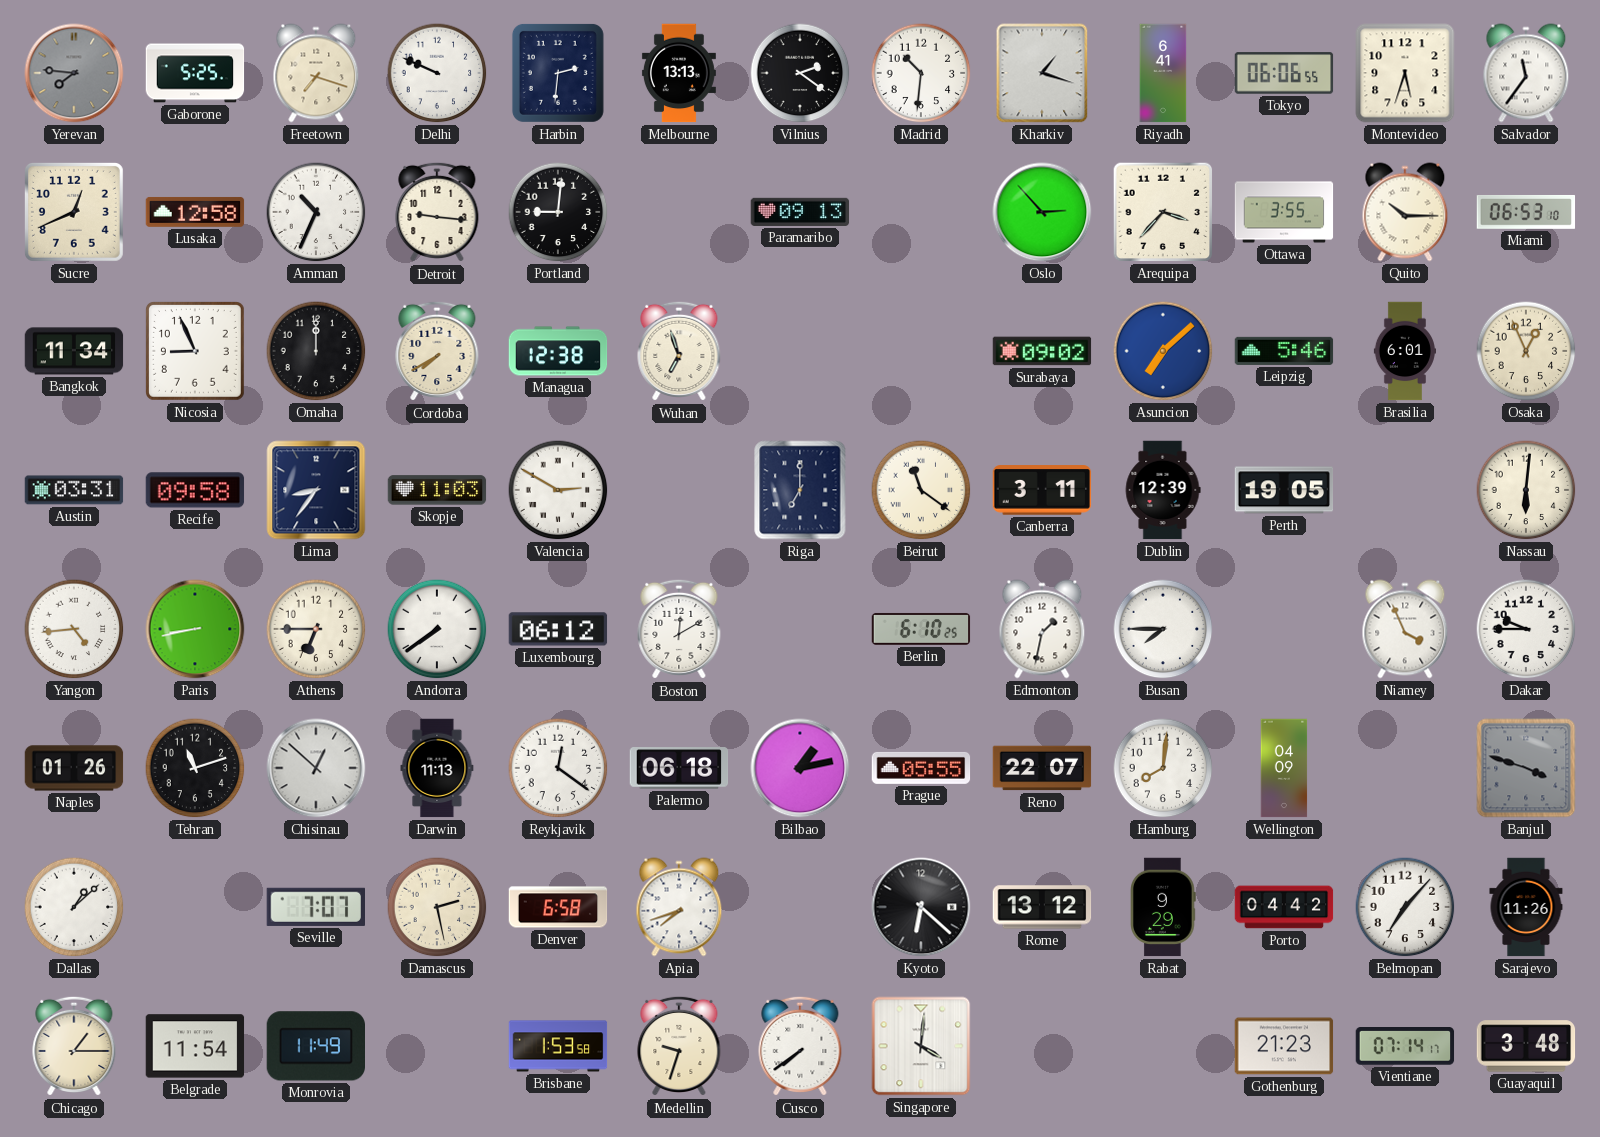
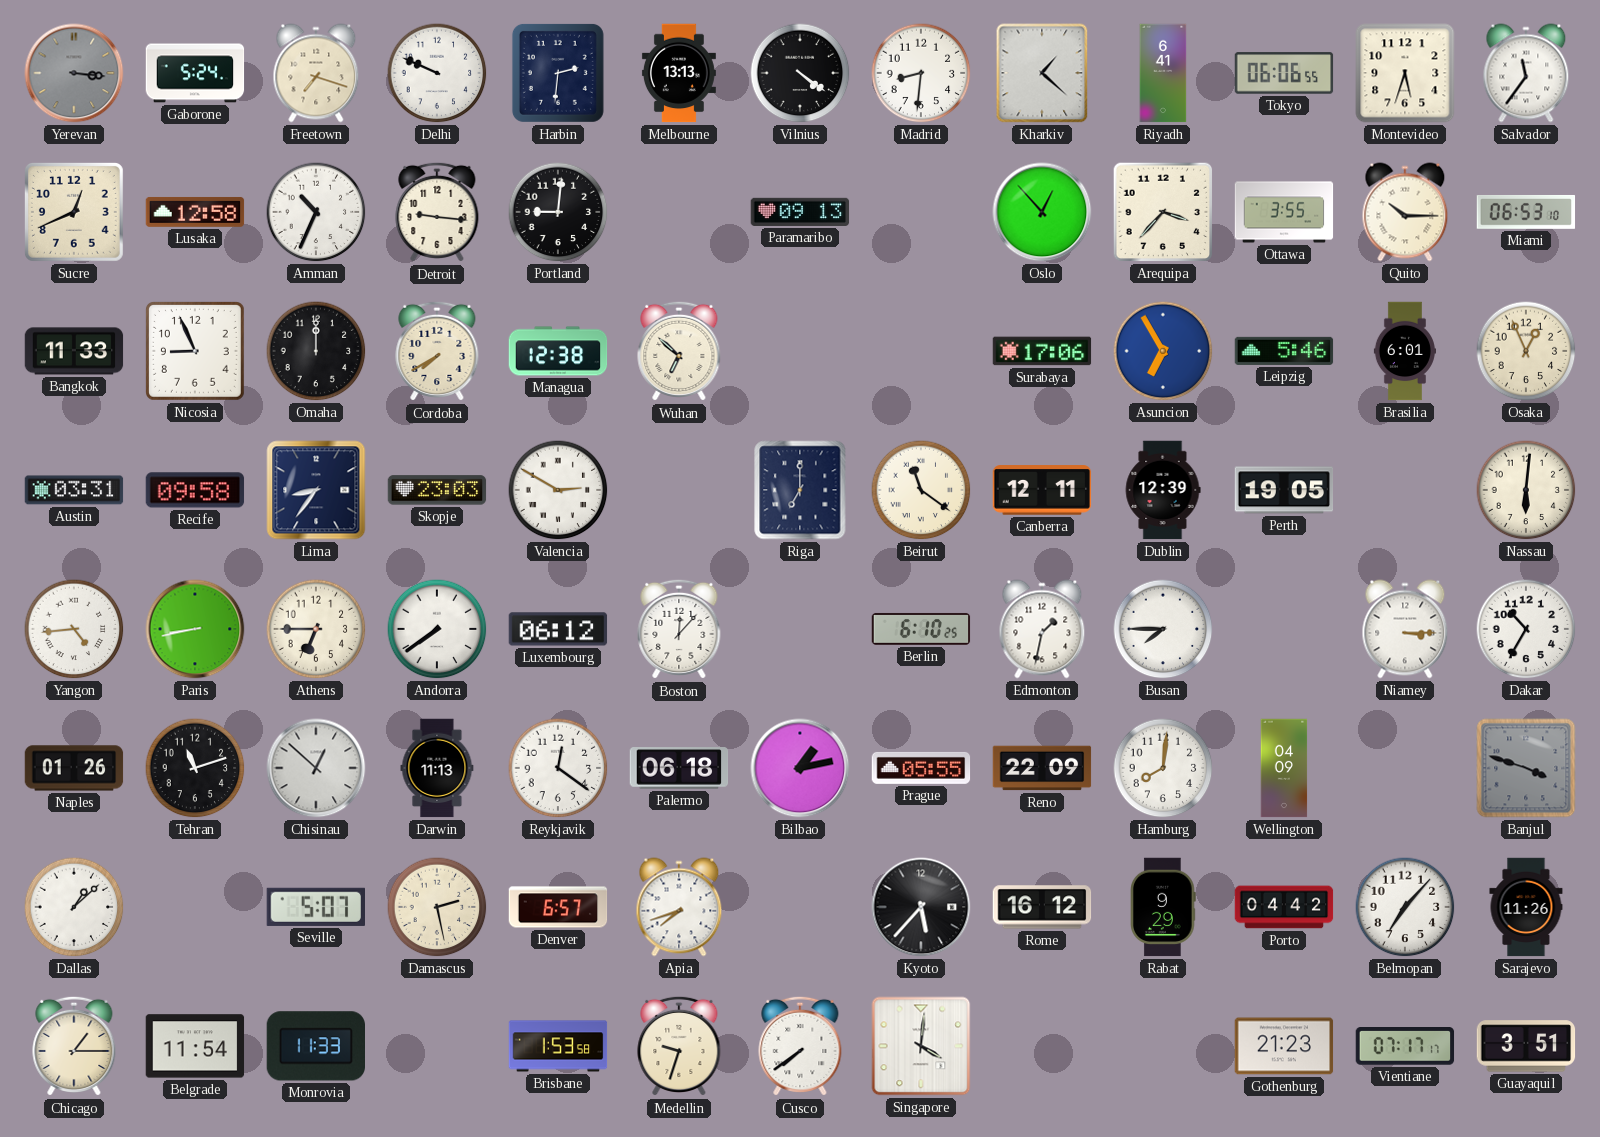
Yerevan: 7:46 -> 3:16 (74, 73)
Gaborone: 5:25 -> 5:24 (195, 73)
Vilnius: 2:21 -> 4:21 (800, 73)
Madrid: 10:31 -> 8:31 (921, 73)
Kharkiv: 1:18 -> 1:22 (1042, 73)
Oslo: 2:53 -> 12:53 (1042, 212)
Bangkok: 11:34 -> 11:33 (74, 351)
Wuhan: 6:57 -> 6:52 (679, 351)
Surabaya: 09:02 -> 17:06 (1042, 351)
Asuncion: 7:08 -> 6:55 (1163, 351)
Skopje: 11:03 -> 23:03 (437, 490)
Canberra: 3:11 -> 12:11 (1042, 490)
Boston: 12:10 -> 12:07 (679, 629)
Niamey: 3:56 -> 3:15 (1405, 629)
Dakar: 9:45 -> 10:35 (1526, 629)
Reno: 22:07 -> 22:09 (1042, 768)
Seville: 7:07 -> 5:07 (315, 907)
Denver: 6:58 -> 6:57 (558, 907)
Kyoto: 6:22 -> 5:37 (921, 907)
Rome: 13:12 -> 16:12 (1042, 907)
Monrovia: 11:49 -> 11:33 (315, 1046)
Vientiane: 07:14 -> 07:17 (1405, 1046)
Guayaquil: 3:48 -> 3:51 (1526, 1046)
